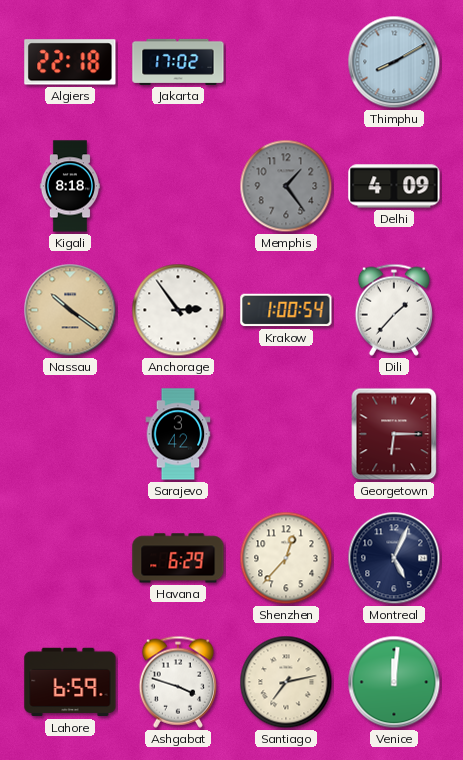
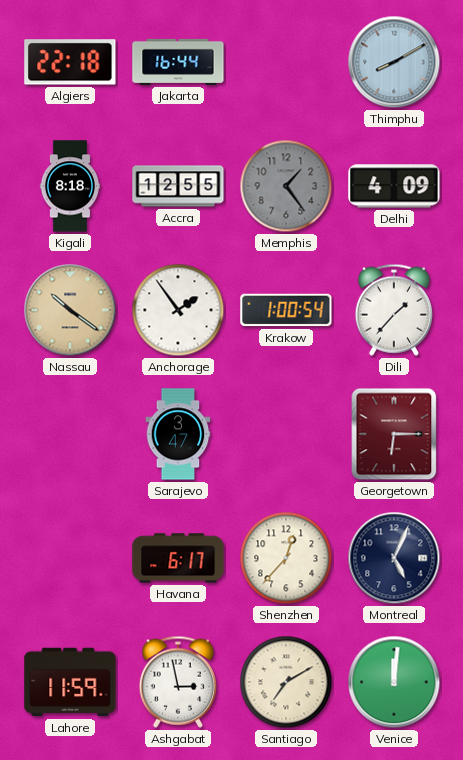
Jakarta: 17:02 -> 16:44 (178, 62)
Accra: none -> 12:55 (178, 186)
Anchorage: 2:54 -> 1:54 (178, 310)
Sarajevo: 3:42 -> 3:47 (178, 434)
Havana: 6:29 -> 6:17 (178, 558)
Lahore: 6:59 -> 11:59 (70, 682)
Ashgabat: 3:48 -> 2:58 (178, 682)
Santiago: 7:13 -> 7:10 (286, 682)
